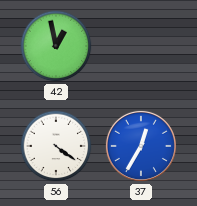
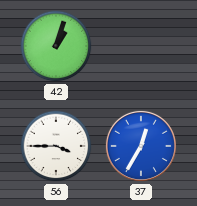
42: 12:58 -> 1:03 (56, 46)
56: 4:21 -> 3:45 (56, 146)
